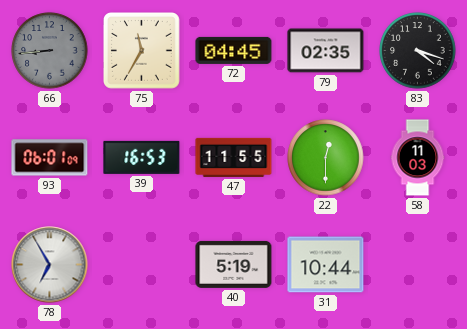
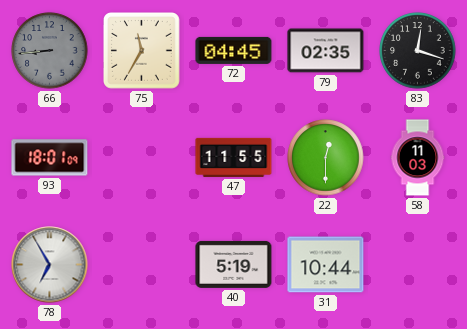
83: 4:18 -> 12:18 (418, 51)
93: 06:01 -> 18:01 (50, 158)
39: 16:53 -> none (142, 157)
